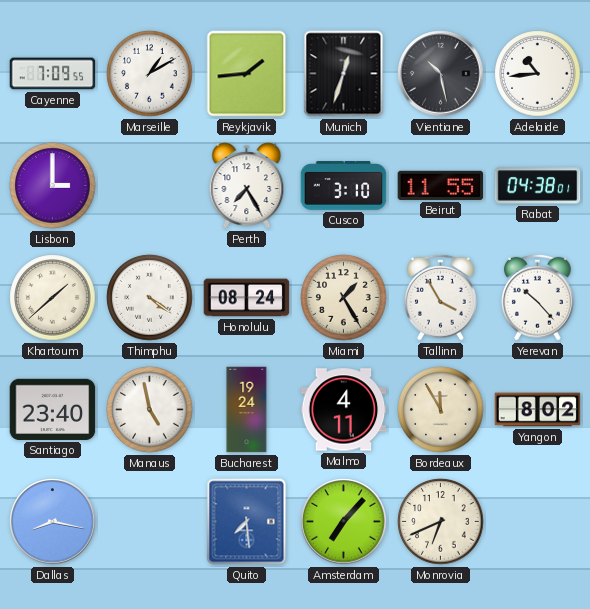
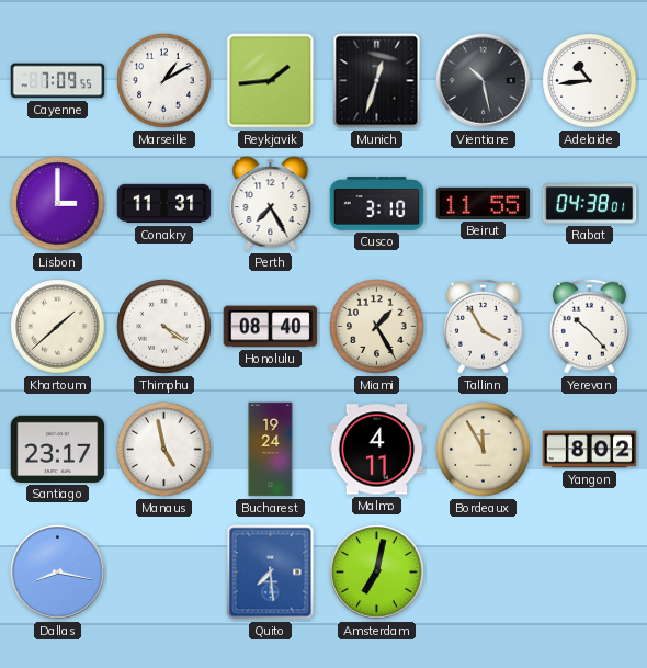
Conakry: none -> 11:31 (164, 204)
Honolulu: 08:24 -> 08:40 (271, 327)
Santiago: 23:40 -> 23:17 (58, 449)
Amsterdam: 7:07 -> 7:02 (377, 573)
Monrovia: 6:41 -> none (441, 522)
